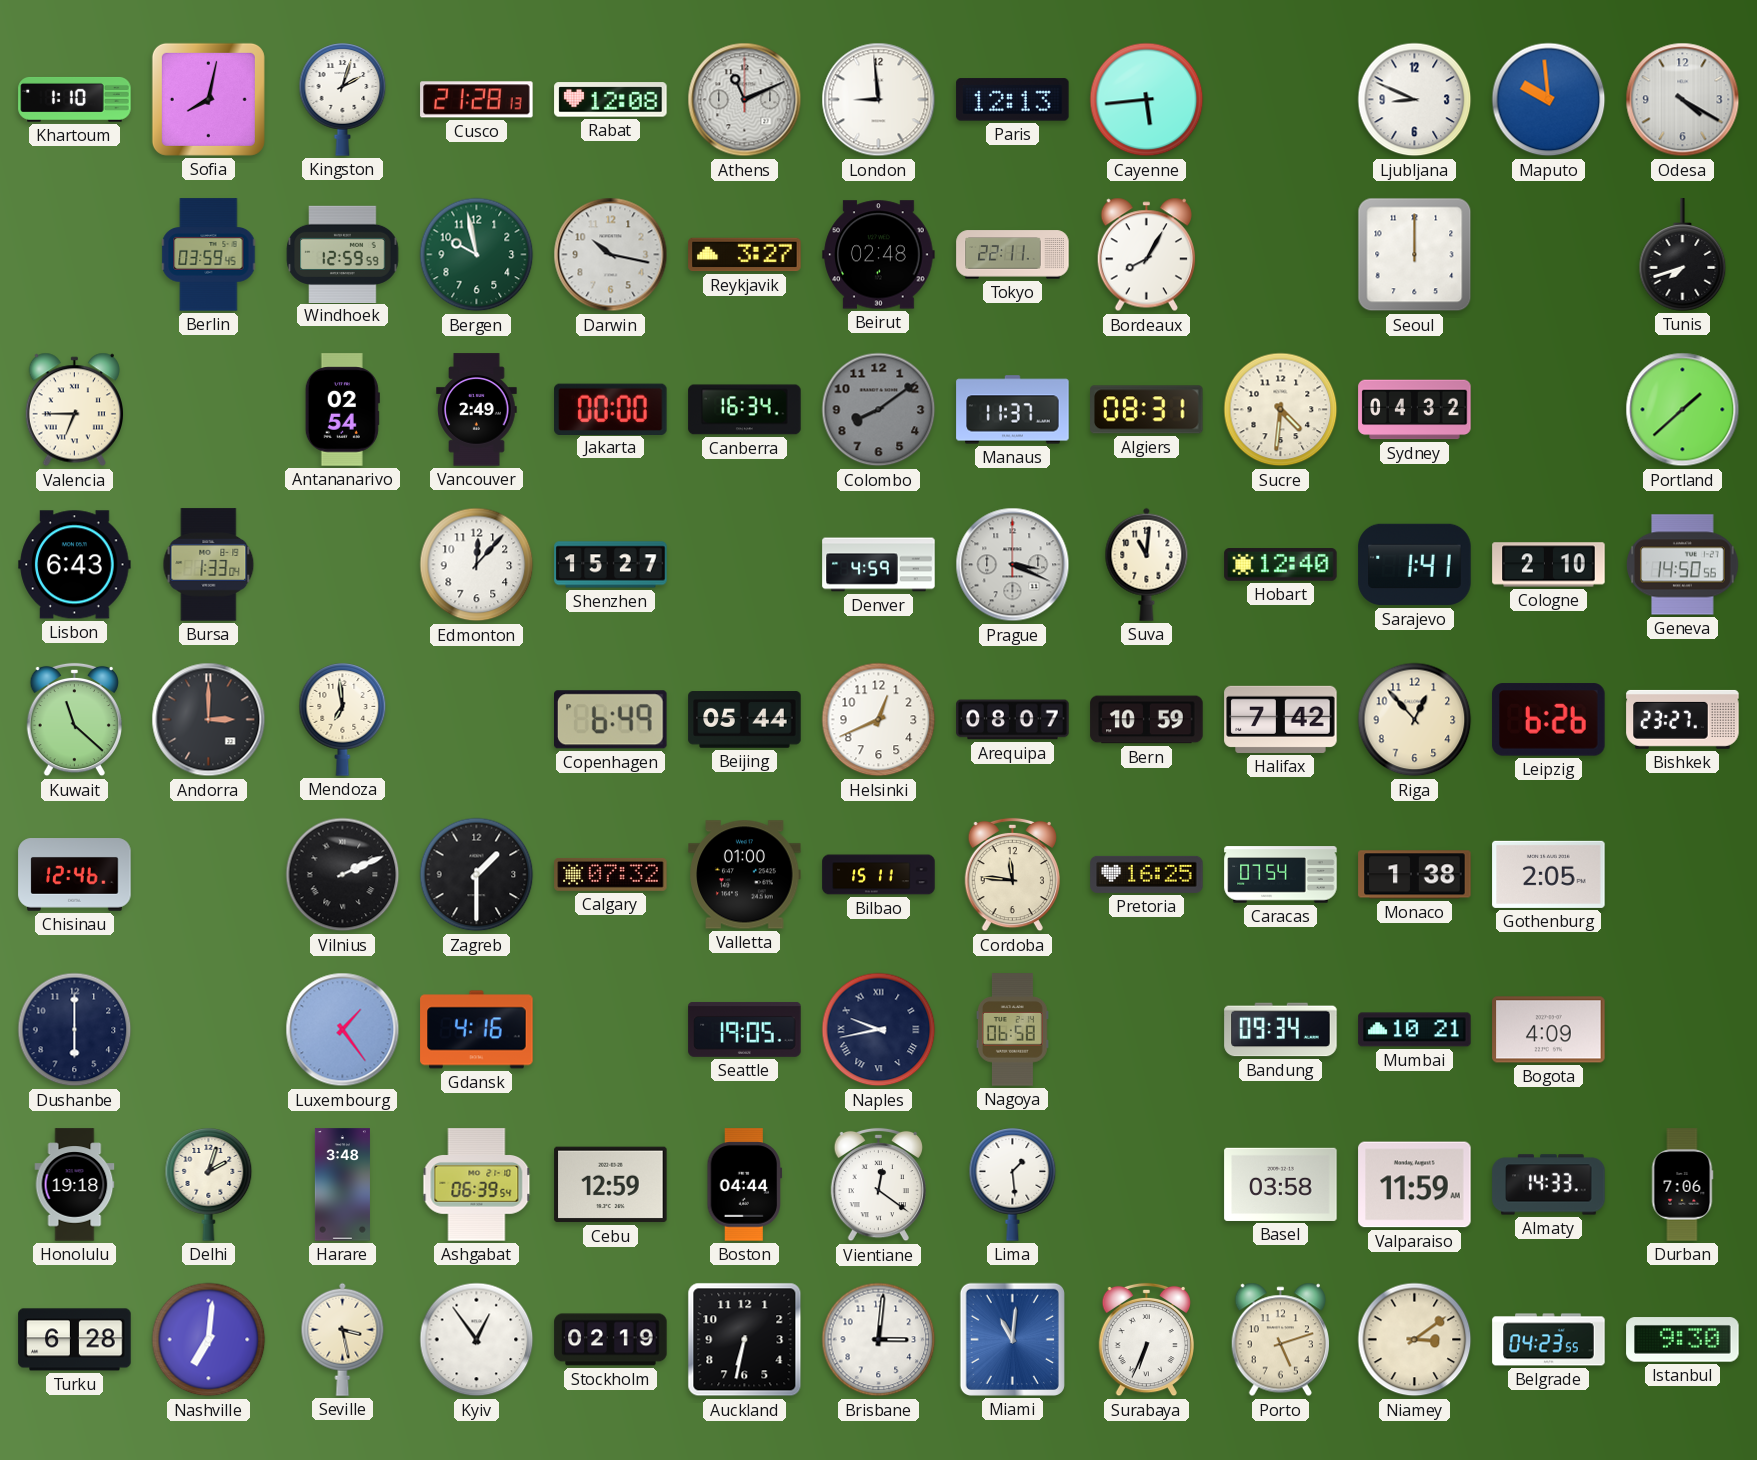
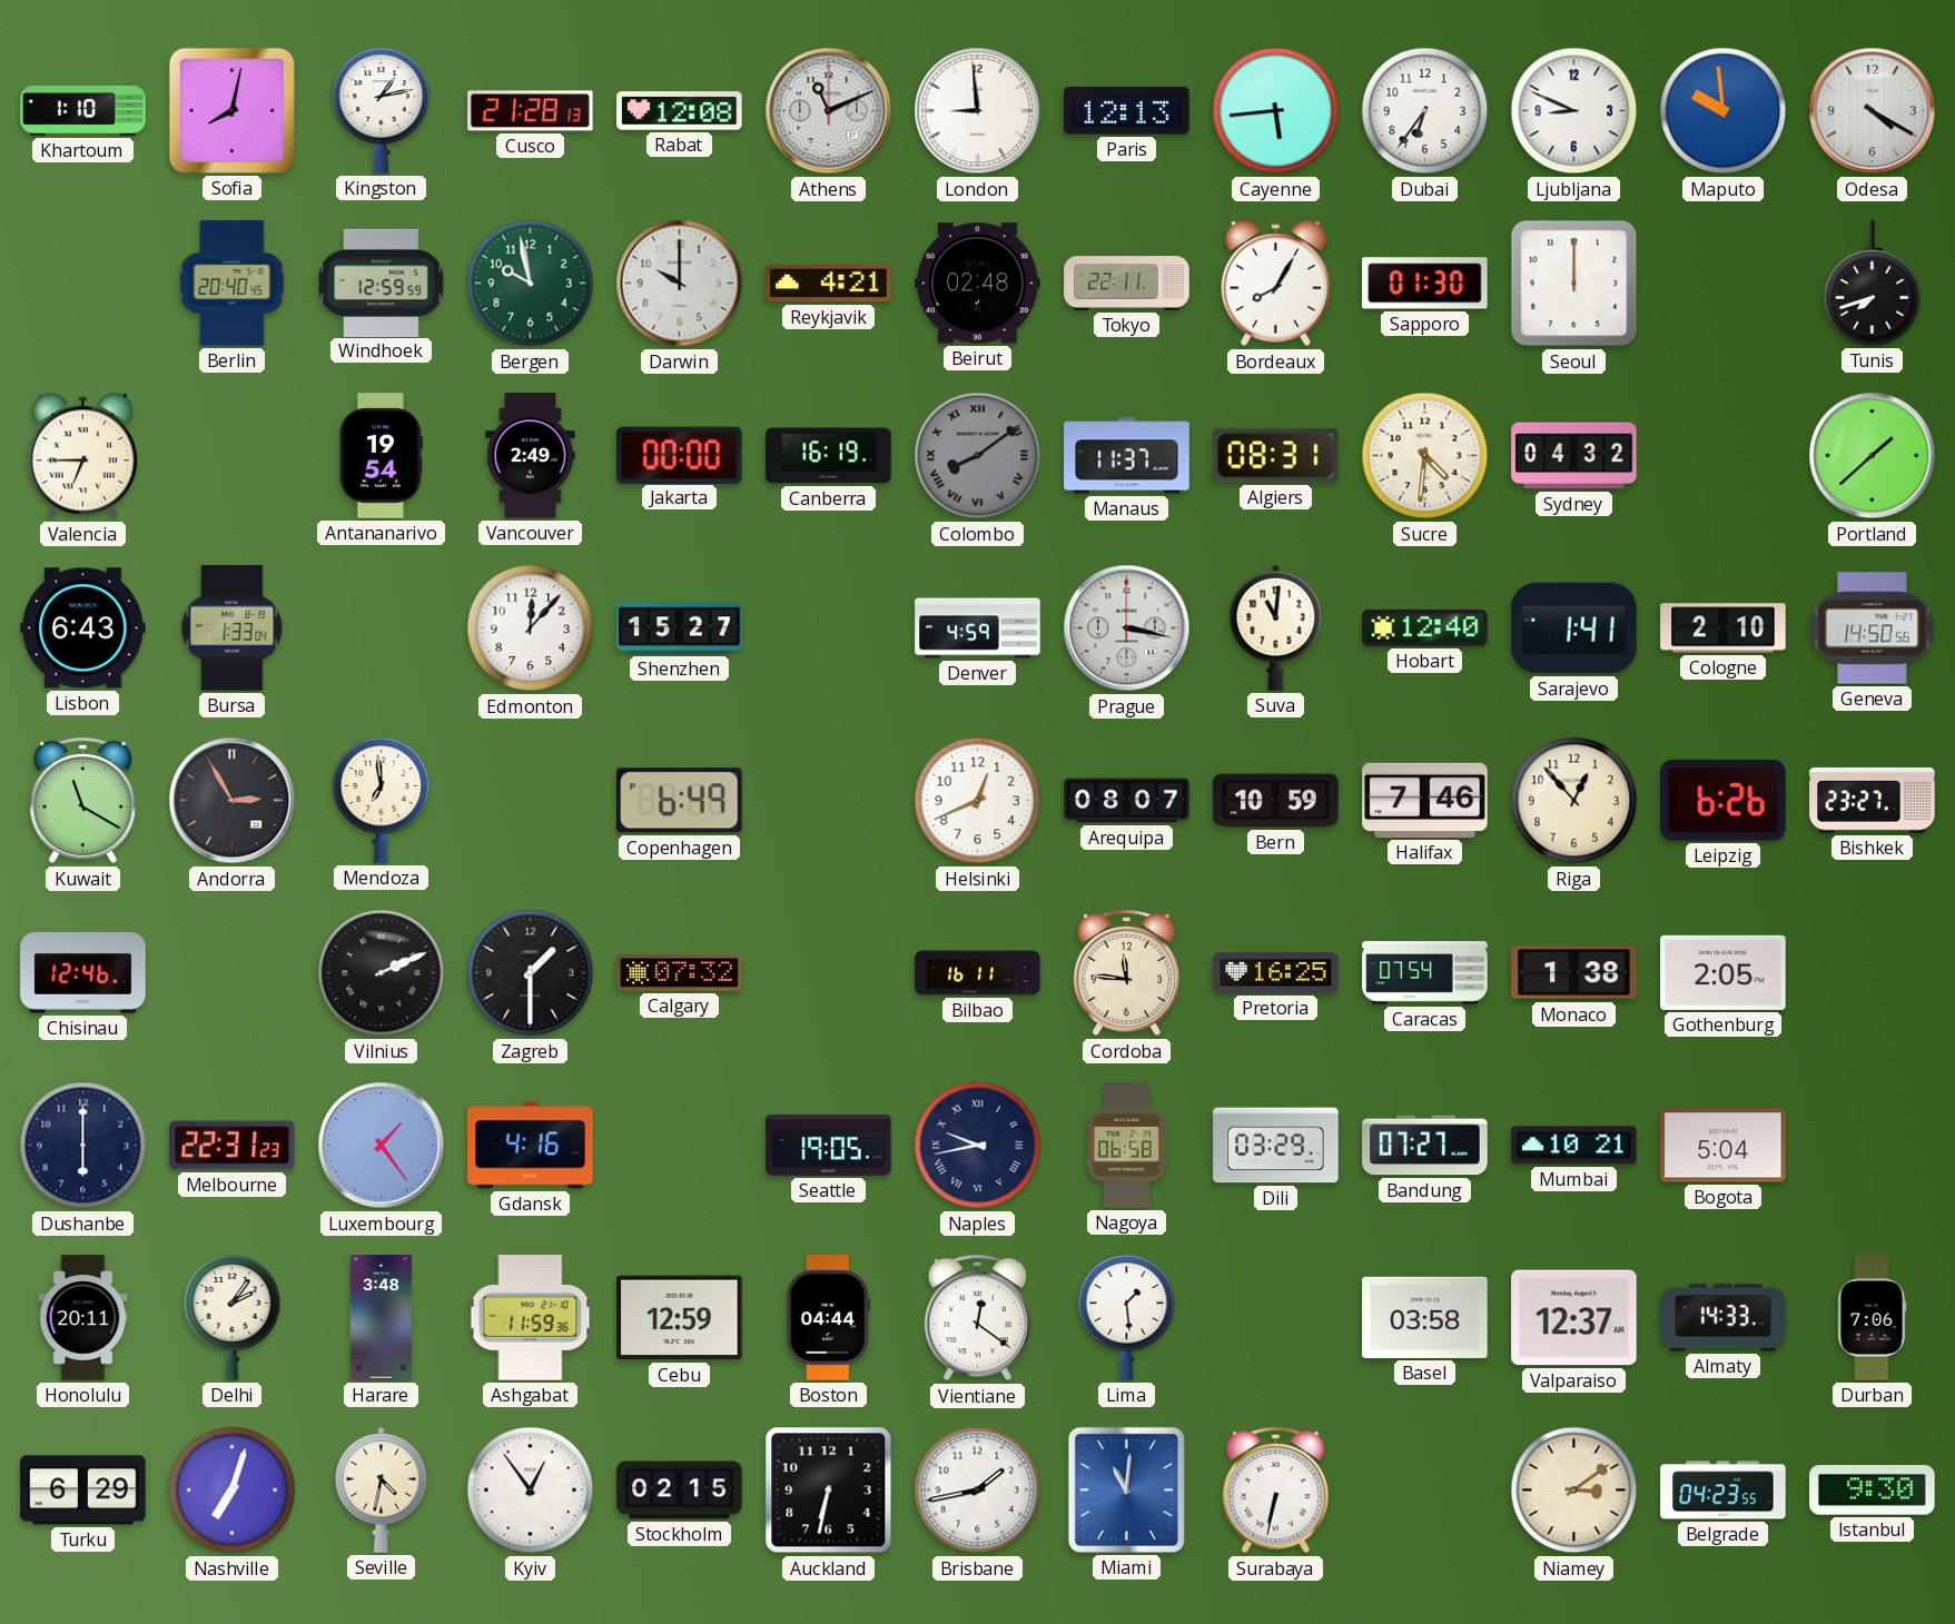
Kingston: 2:03 -> 1:13 (382, 111)
Dubai: none -> 6:36 (1425, 111)
Berlin: 03:59 -> 20:40 (233, 284)
Darwin: 10:17 -> 10:00 (680, 284)
Reykjavik: 3:27 -> 4:21 (829, 284)
Sapporo: none -> 01:30 (1425, 284)
Antananarivo: 02:54 -> 19:54 (381, 456)
Canberra: 16:34 -> 16:19 (829, 456)
Colombo numerals: Arabic -> Roman (978, 456)
Prague: 3:19 -> 3:17 (1127, 628)
Kuwait: 11:22 -> 11:20 (82, 801)
Andorra: 3:00 -> 2:55 (233, 801)
Beijing: 05:44 -> none (745, 720)
Halifax: 7:42 -> 7:46 (1425, 800)
Valletta: 01:00 -> none (745, 875)
Bilbao: 15:11 -> 16:11 (978, 973)
Melbourne: none -> 22:31 (233, 1146)
Dili: none -> 03:29 (1276, 1146)
Bandung: 09:34 -> 07:27 (1425, 1146)
Bogota: 4:09 -> 5:04 (1724, 1146)
Honolulu: 19:18 -> 20:11 (83, 1318)
Delhi: 2:03 -> 2:06 (233, 1318)
Ashgabat: 06:39 -> 11:59 (531, 1318)
Valparaiso: 11:59 -> 12:37 (1574, 1318)
Turku: 6:28 -> 6:29 (83, 1491)
Nashville: 7:01 -> 7:03 (233, 1491)
Seville: 3:28 -> 4:32 (382, 1489)
Stockholm: 02:19 -> 02:15 (680, 1491)
Brisbane: 3:01 -> 1:43 (978, 1491)
Surabaya: 6:34 -> 6:32 (1275, 1491)
Porto: 5:12 -> none (1280, 1340)
